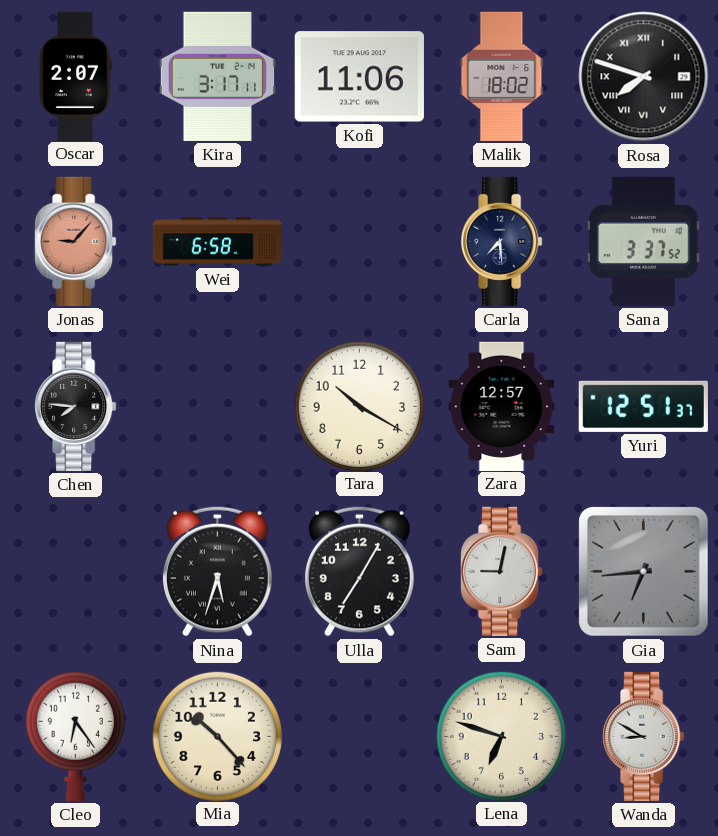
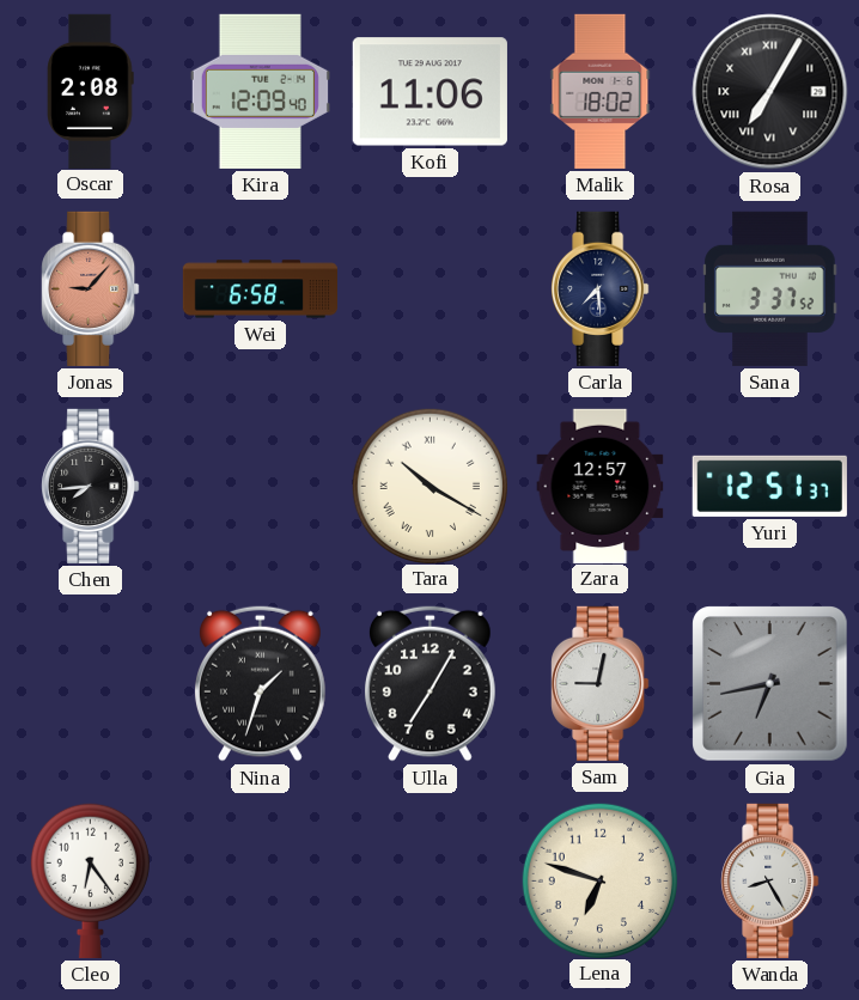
Oscar: 2:07 -> 2:08 (91, 91)
Kira: 3:17 -> 12:09 (260, 91)
Rosa: 7:48 -> 7:05 (770, 92)
Chen: 7:46 -> 7:44 (91, 486)
Tara numerals: Arabic -> Roman (429, 486)
Nina: 5:33 -> 1:33 (261, 683)
Gia: 6:44 -> 6:43 (770, 684)
Mia: 10:23 -> none (217, 736)
Wanda: 8:50 -> 8:25 (770, 880)
